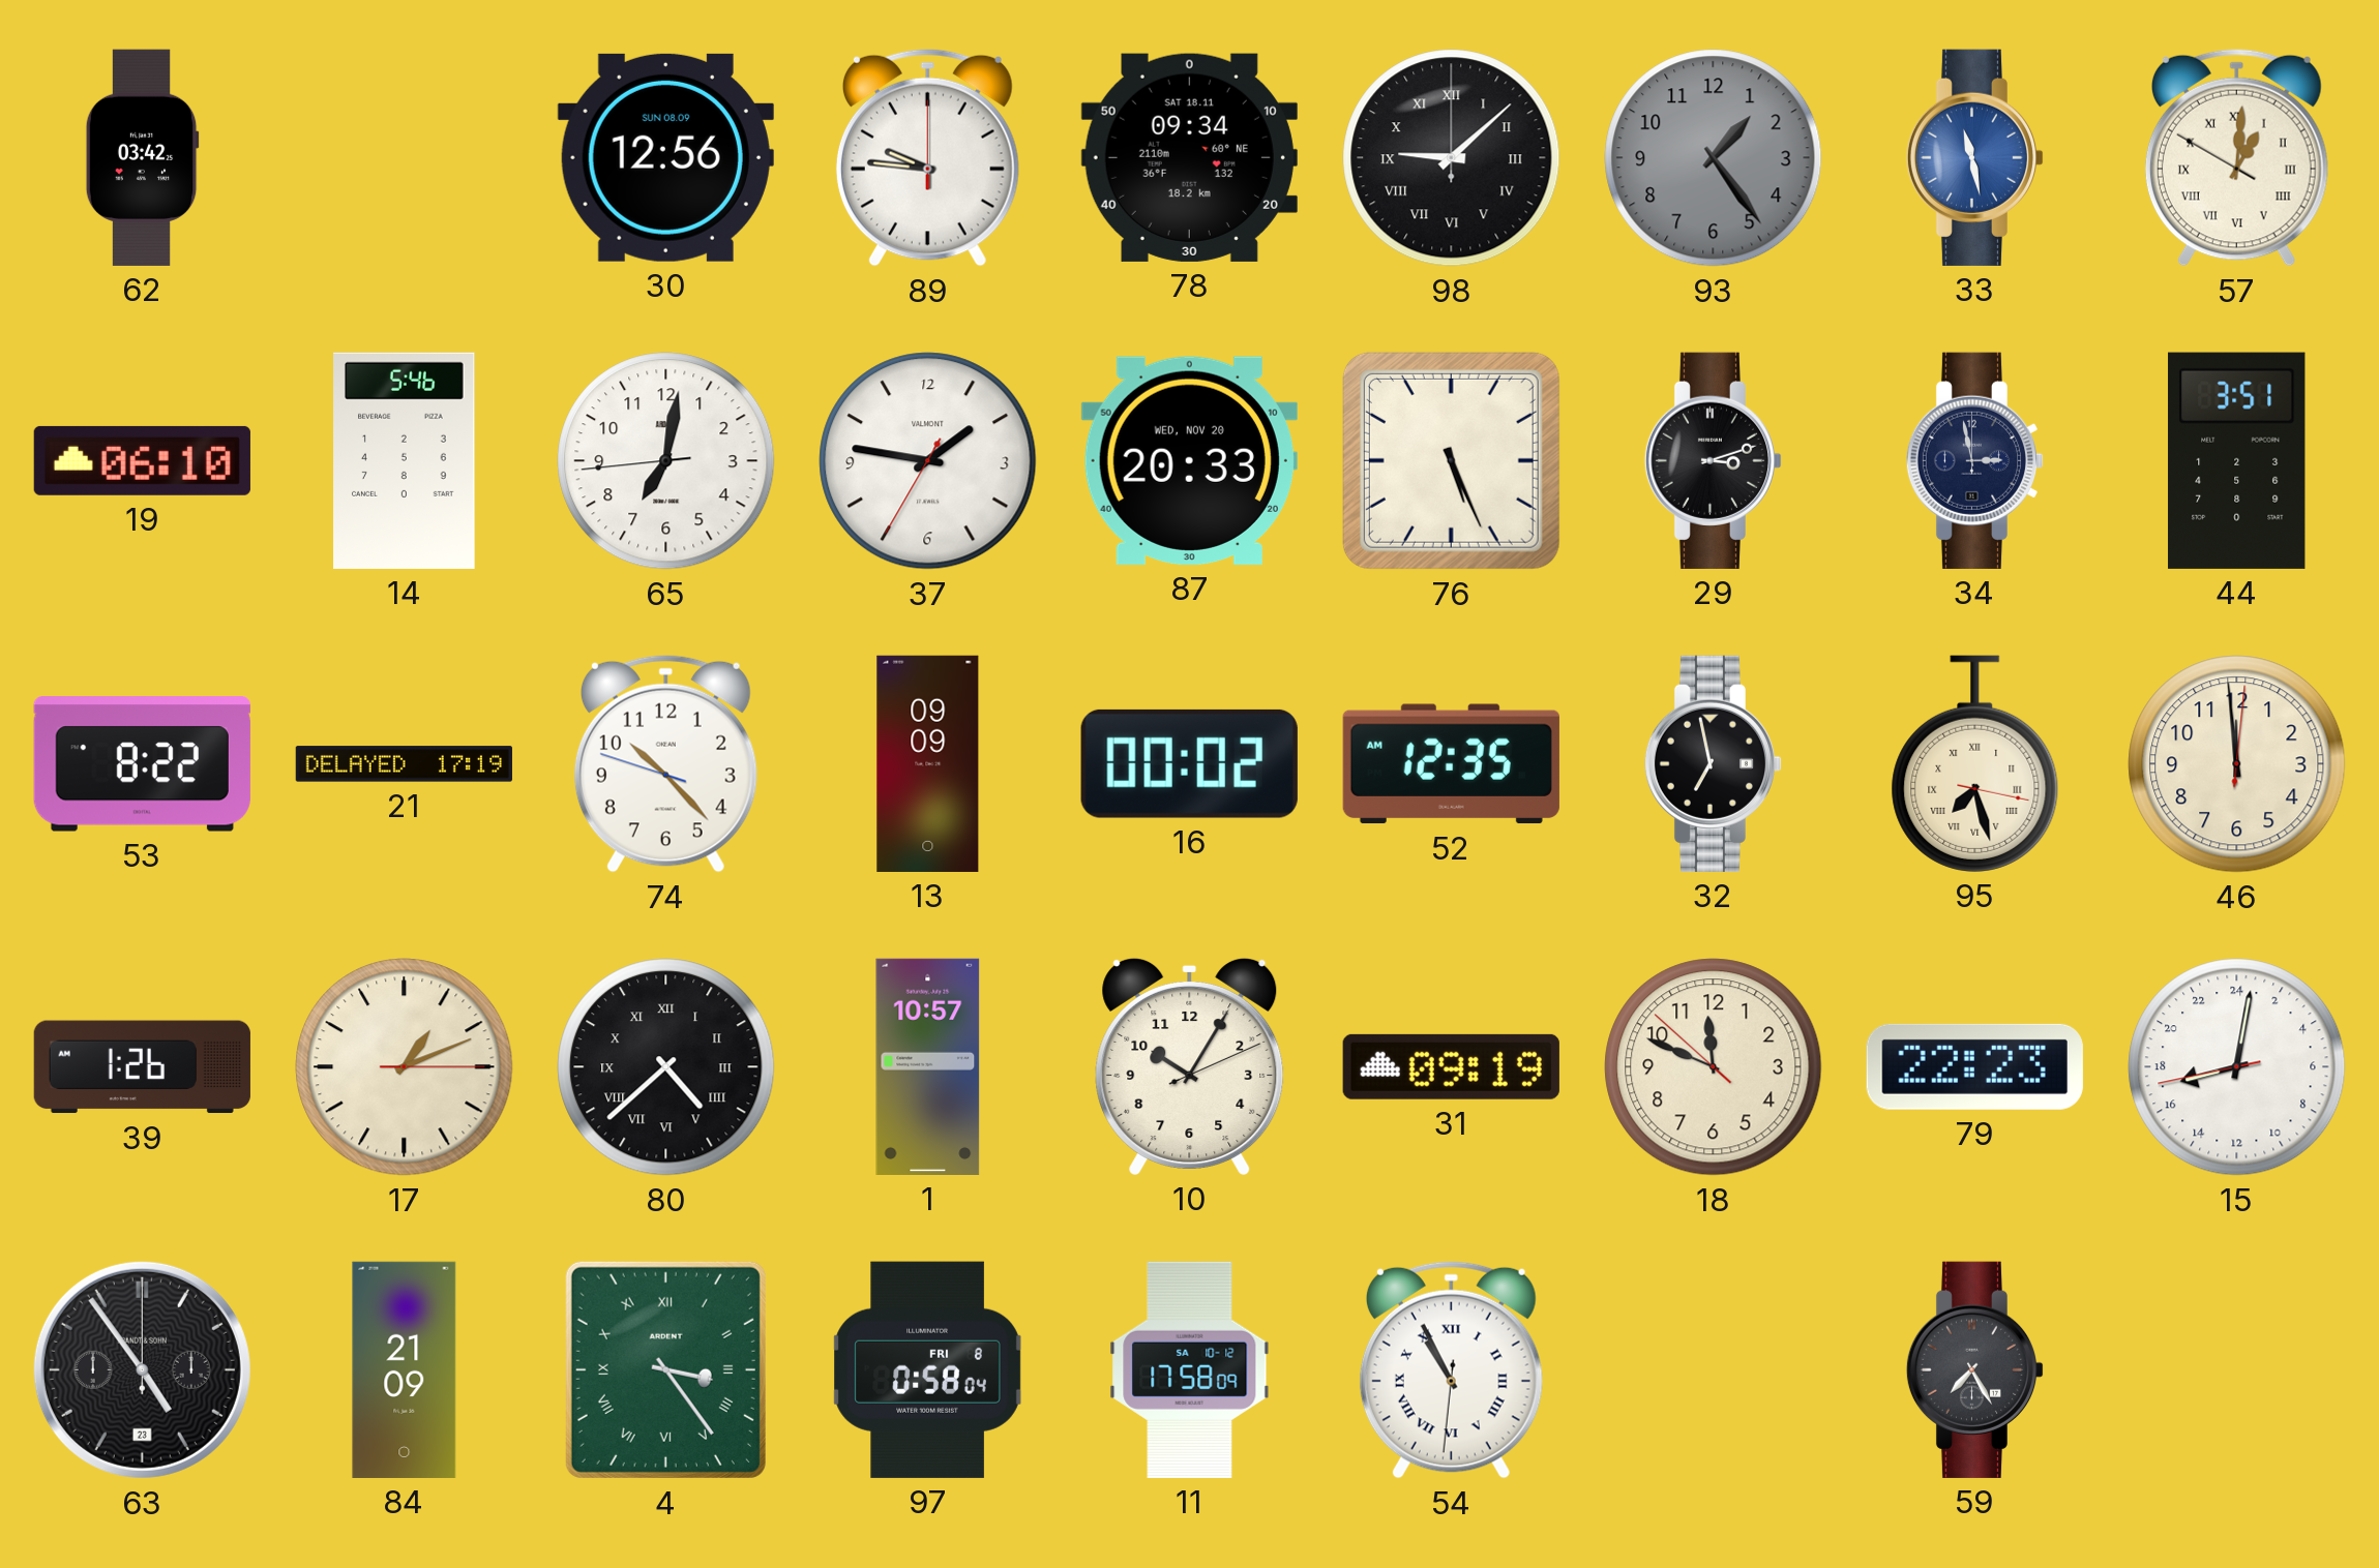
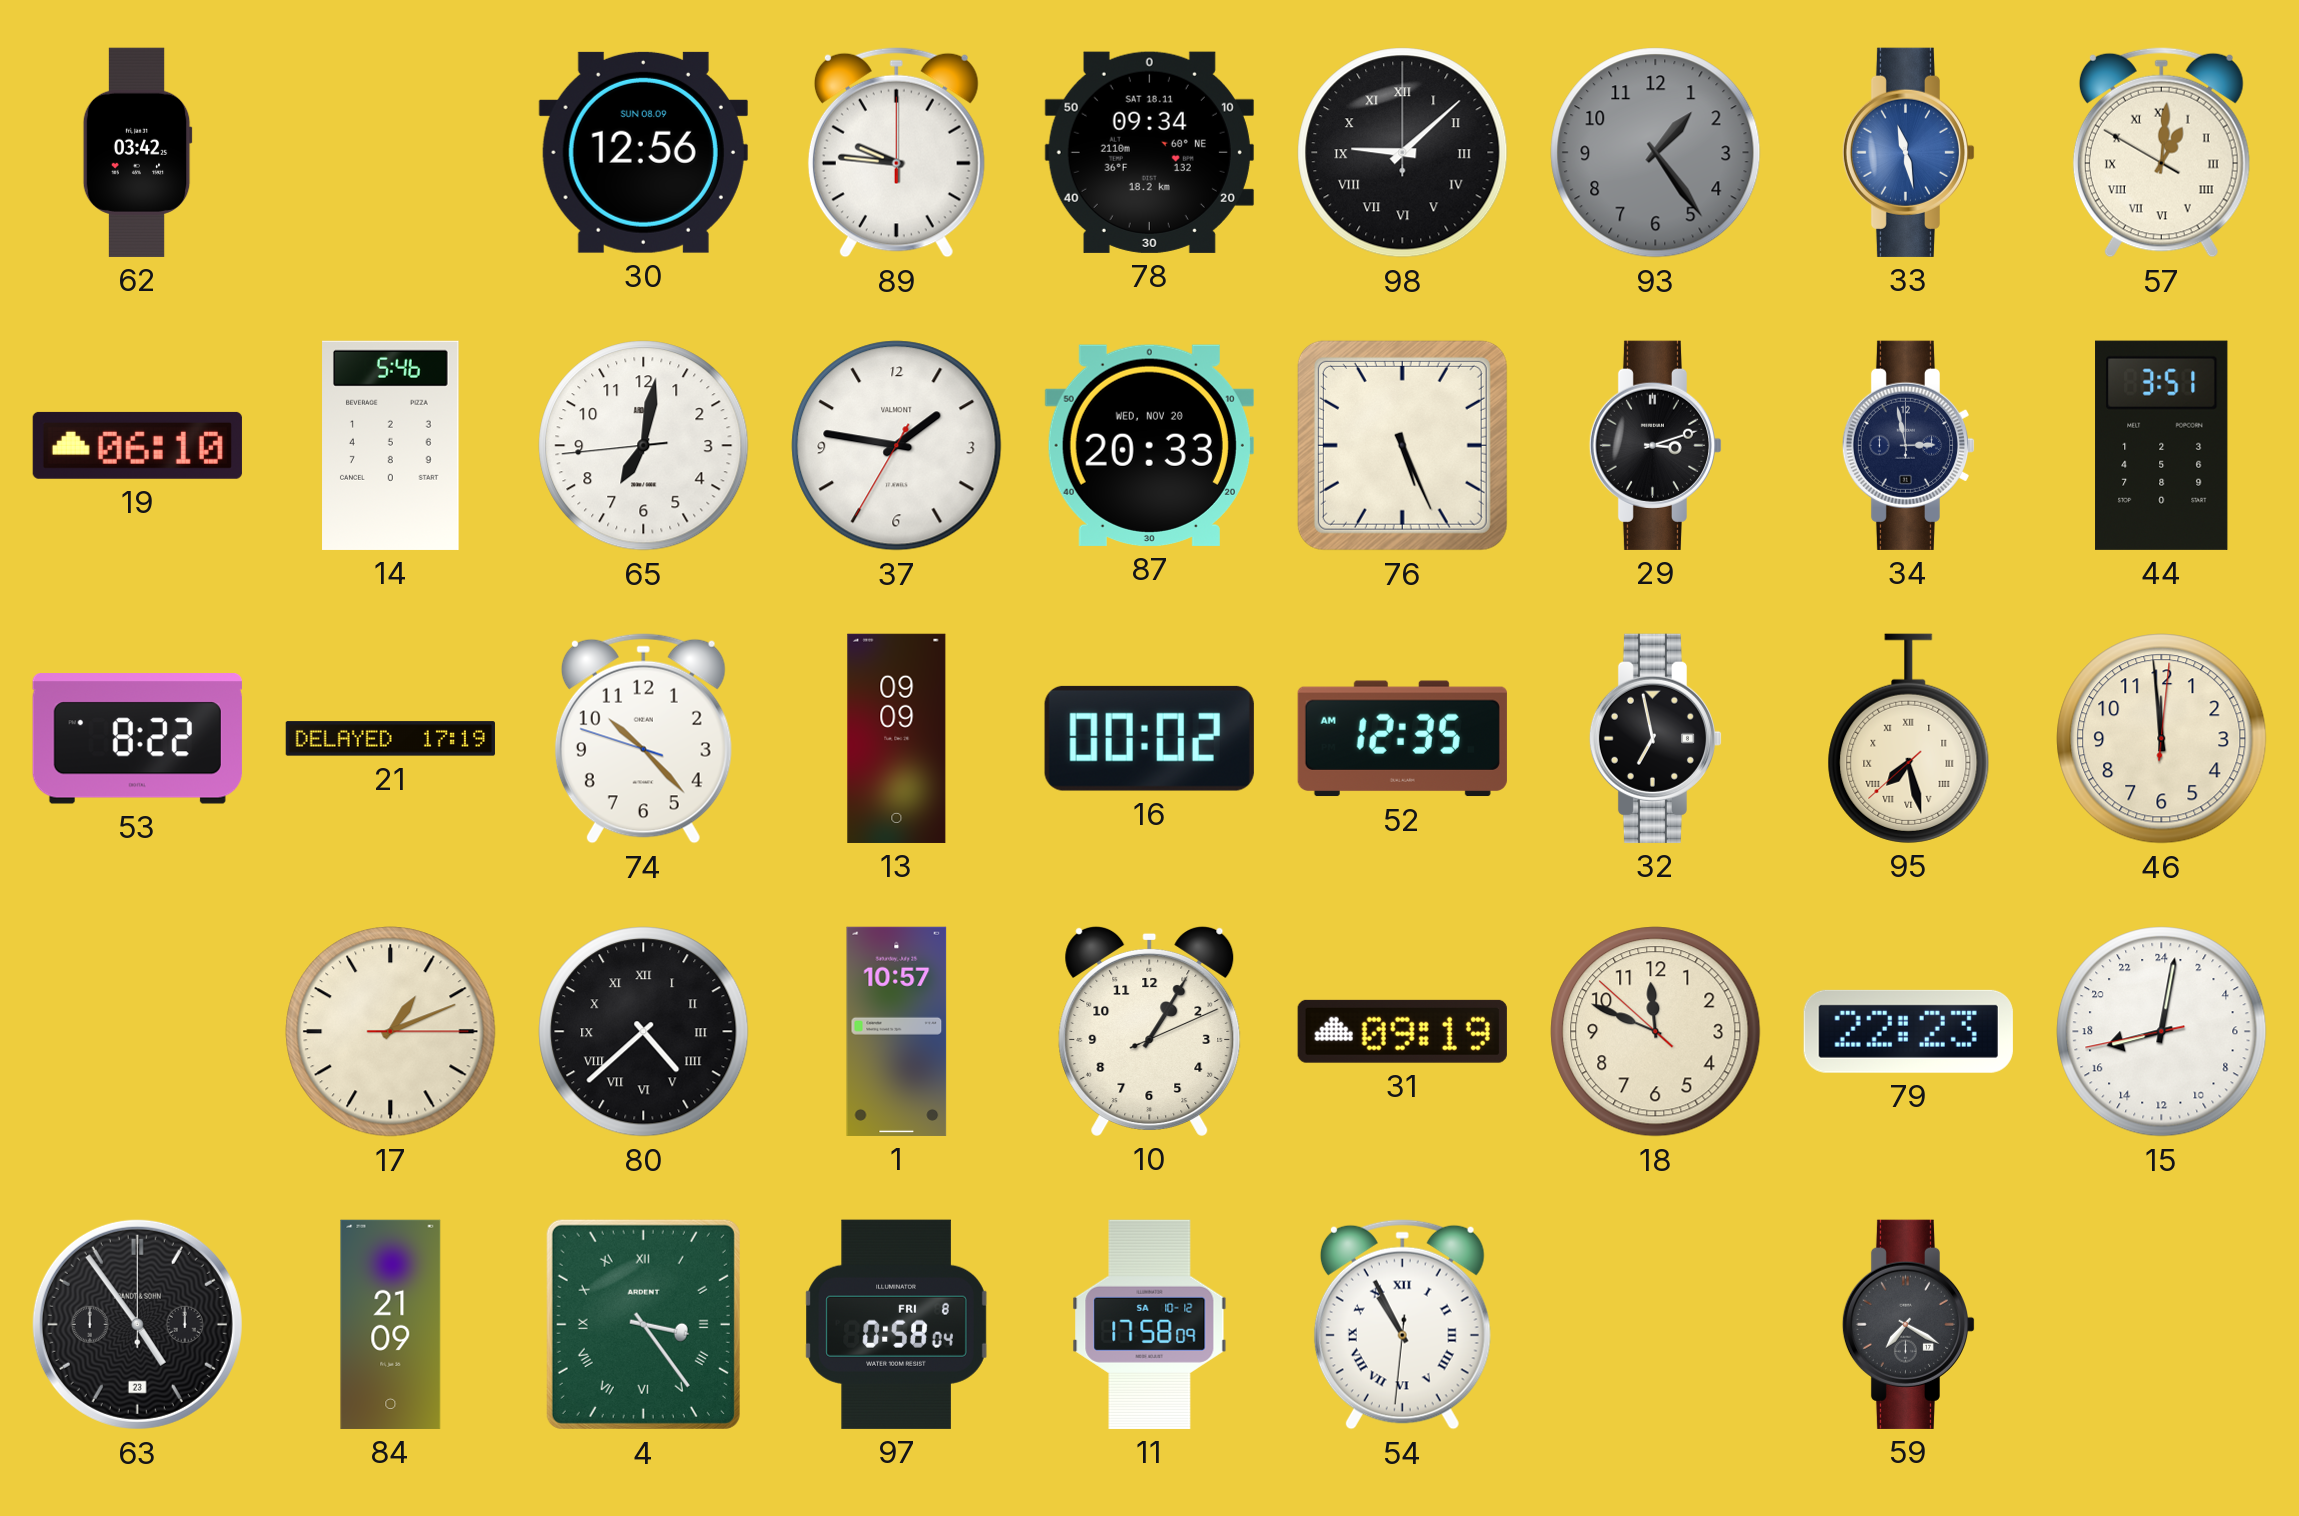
95: 7:27:17 -> 7:27:38 (1909, 738)
39: 1:26 -> none (142, 1067)
10: 10:05 -> 1:05 (1150, 1031)
59: 7:25 -> 7:20 (1909, 1324)
